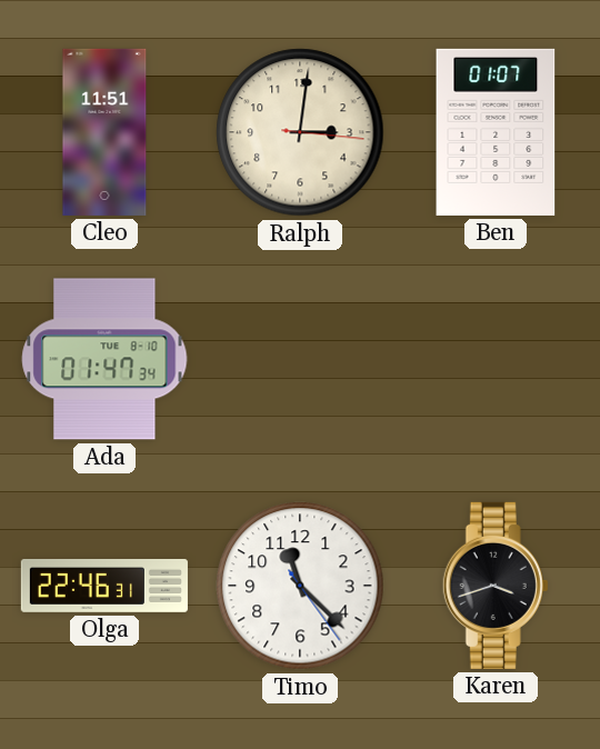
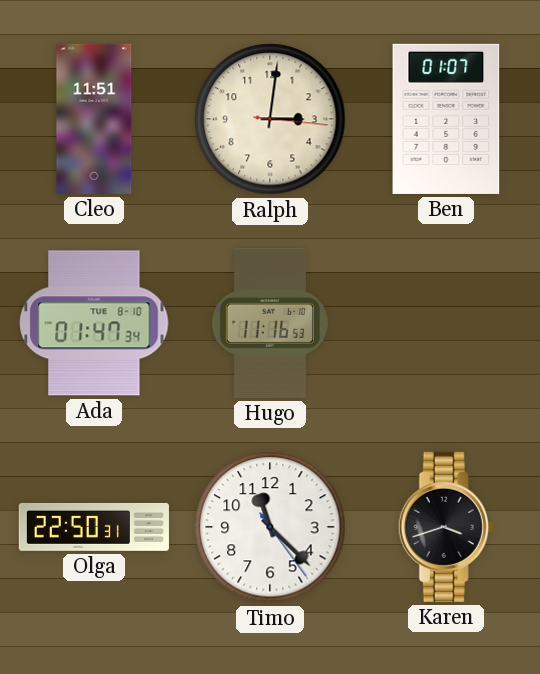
Hugo: none -> 11:16 (270, 323)
Olga: 22:46 -> 22:50 (94, 527)
